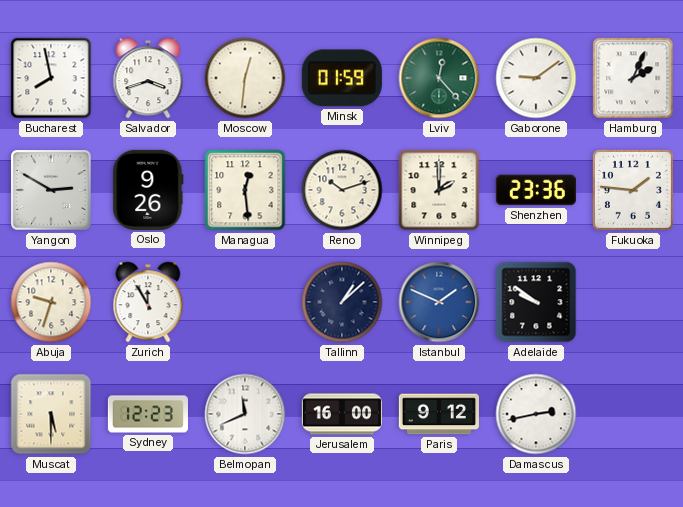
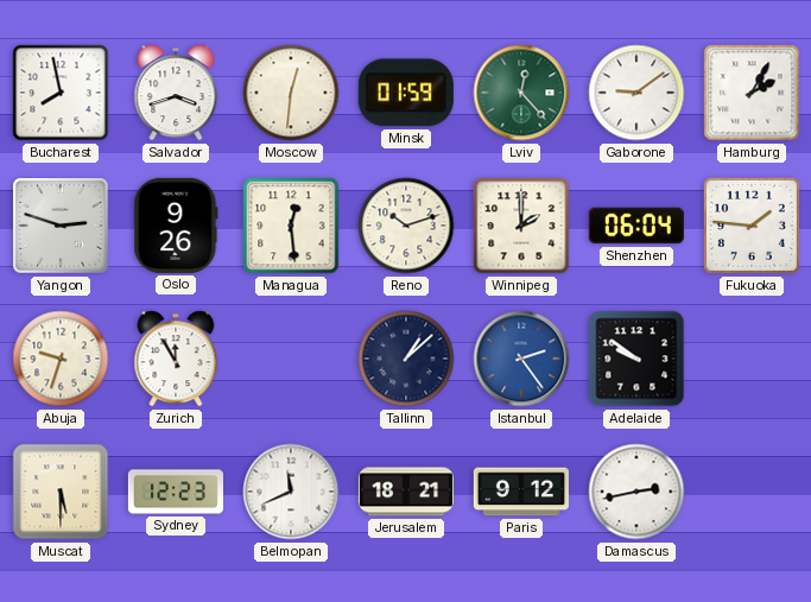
Hamburg: 2:04 -> 2:05 (752, 93)
Yangon: 2:50 -> 2:48 (61, 226)
Shenzhen: 23:36 -> 06:04 (636, 226)
Istanbul: 1:49 -> 2:24 (521, 359)
Jerusalem: 16:00 -> 18:21 (406, 492)
